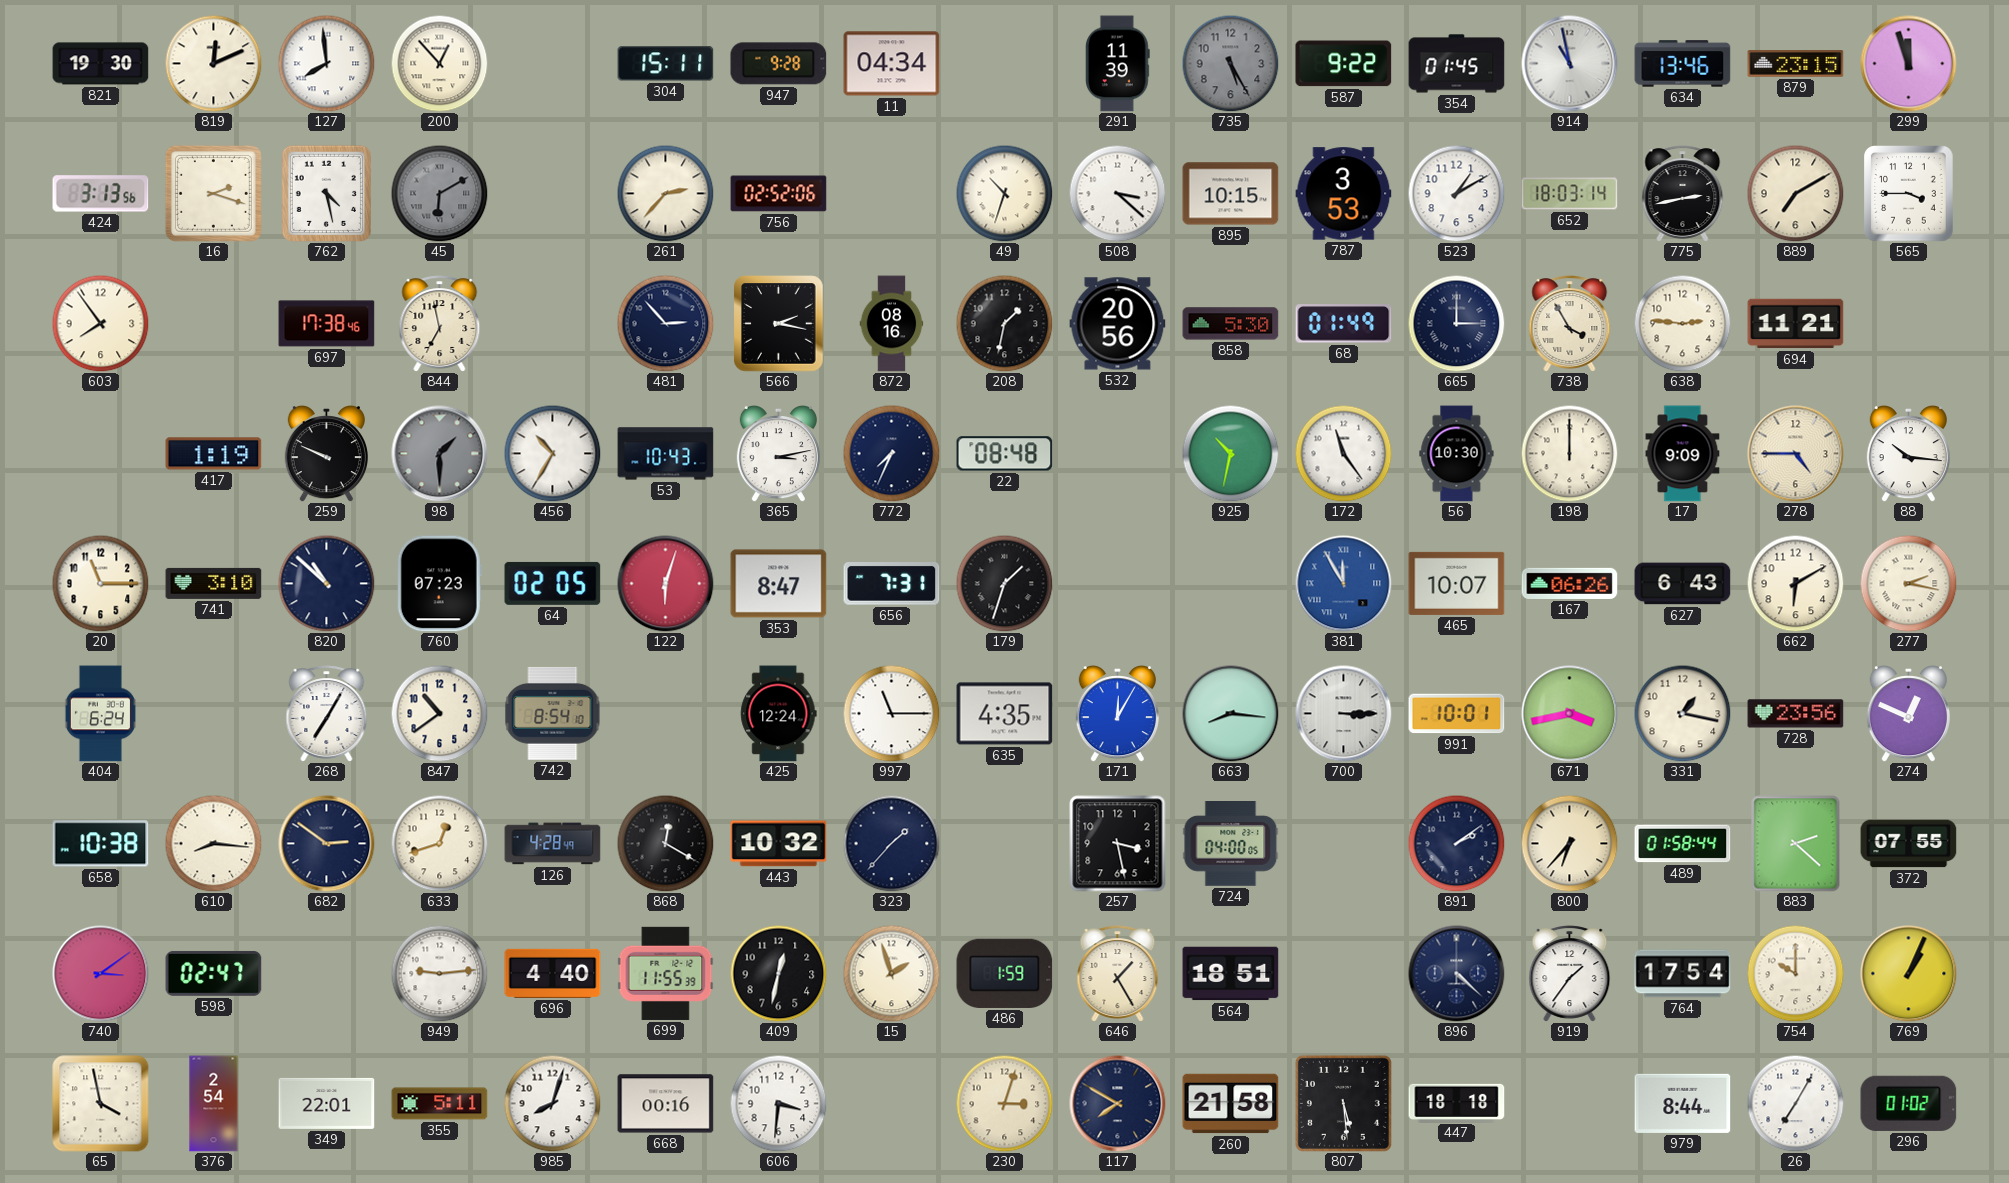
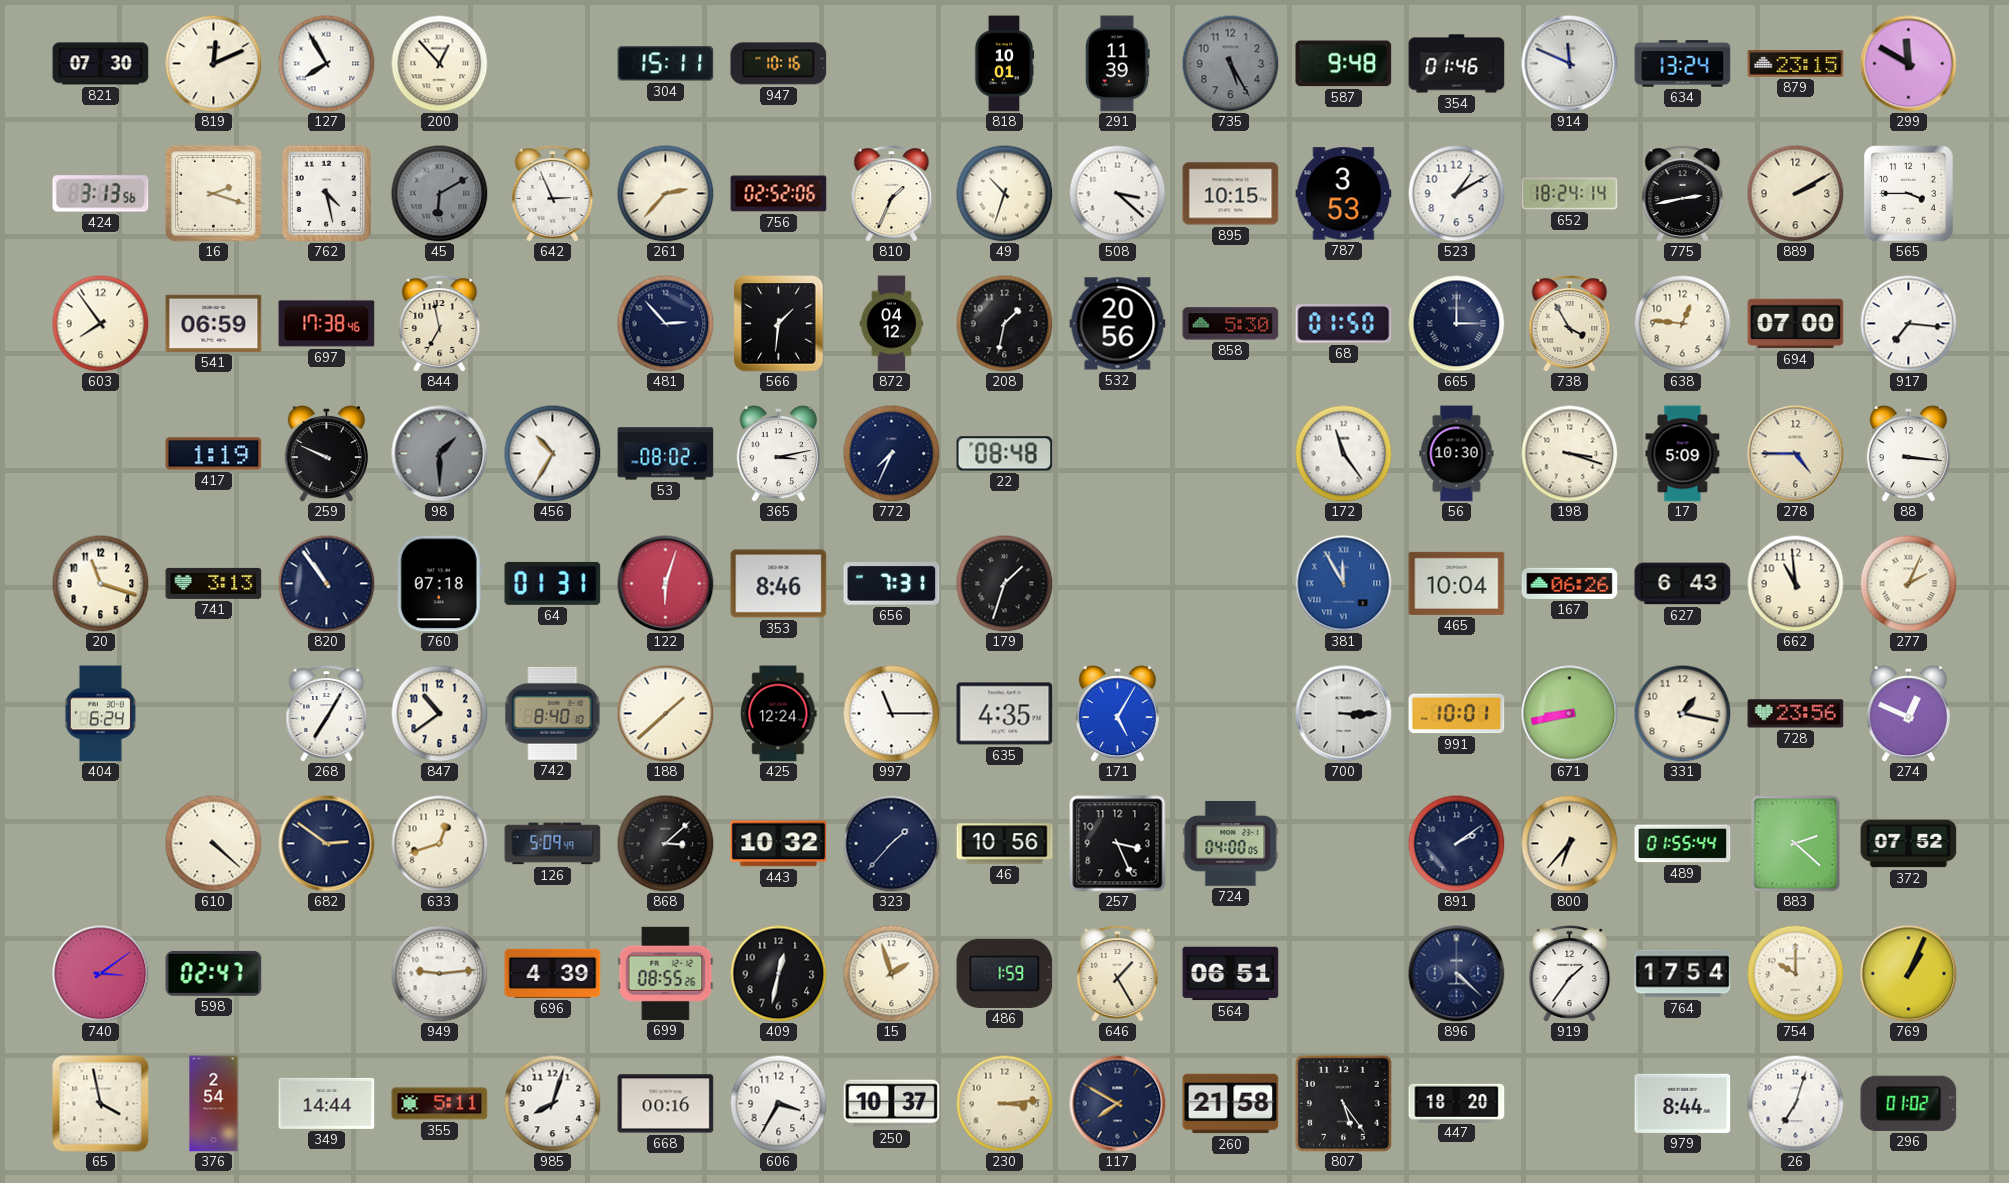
821: 19:30 -> 07:30 (101, 64)
127: 7:59 -> 7:55 (326, 63)
947: 9:28 -> 10:16 (779, 64)
11: 04:34 -> none (892, 64)
818: none -> 10:01 (1004, 64)
587: 9:22 -> 9:48 (1344, 64)
354: 01:45 -> 01:46 (1457, 64)
914: 10:58 -> 11:49 (1570, 64)
634: 13:46 -> 13:24 (1683, 64)
299: 11:57 -> 11:50 (1909, 64)
642: none -> 2:56 (553, 194)
810: none -> 1:34 (892, 194)
652: 18:03 -> 18:24 (1570, 194)
889: 7:10 -> 2:10 (1795, 193)
541: none -> 06:59 (214, 323)
566: 2:17 -> 1:31 (779, 324)
872: 08:16 -> 04:12 (892, 324)
68: 01:49 -> 01:50 (1344, 324)
638: 2:46 -> 12:46 (1682, 323)
694: 11:21 -> 07:00 (1796, 324)
917: none -> 7:16 (1908, 323)
53: 10:43 -> 08:02 (666, 454)
925: 10:32 -> none (1230, 453)
198: 12:00 -> 3:18 (1569, 453)
17: 9:09 -> 5:09 (1683, 454)
88: 10:16 -> 3:16 (1908, 454)
20: 11:15 -> 11:18 (100, 583)
741: 3:10 -> 3:13 (214, 583)
820: 10:52 -> 10:54 (326, 583)
760: 07:23 -> 07:18 (439, 584)
64: 02:05 -> 01:31 (553, 583)
353: 8:47 -> 8:46 (779, 584)
465: 10:07 -> 10:04 (1457, 583)
662: 6:10 -> 10:59 (1795, 583)
277: 2:17 -> 2:04 (1908, 583)
742: 8:54 -> 8:40 (553, 713)
188: none -> 1:38 (665, 713)
171: 12:05 -> 5:05 (1117, 714)
663: 8:16 -> none (1231, 714)
671: 3:43 -> 8:43 (1570, 714)
658: 10:38 -> none (101, 844)
610: 8:16 -> 4:22 (213, 843)
126: 4:28 -> 5:09 (553, 844)
868: 12:20 -> 3:08 (665, 843)
46: none -> 10:56 (1005, 844)
257: 3:28 -> 3:26 (1118, 844)
489: 01:58 -> 01:55 (1683, 844)
372: 07:55 -> 07:52 (1909, 844)
696: 4:40 -> 4:39 (553, 973)
699: 11:55 -> 08:55 (666, 973)
564: 18:51 -> 06:51 (1231, 974)
349: 22:01 -> 14:44 (327, 1103)
606: 3:31 -> 3:35 (778, 1103)
250: none -> 10:37 (892, 1104)
230: 3:03 -> 3:14 (1004, 1103)
807: 5:29 -> 5:24 (1343, 1103)
447: 18:18 -> 18:20 (1457, 1103)
26: 7:05 -> 7:03 (1795, 1103)
